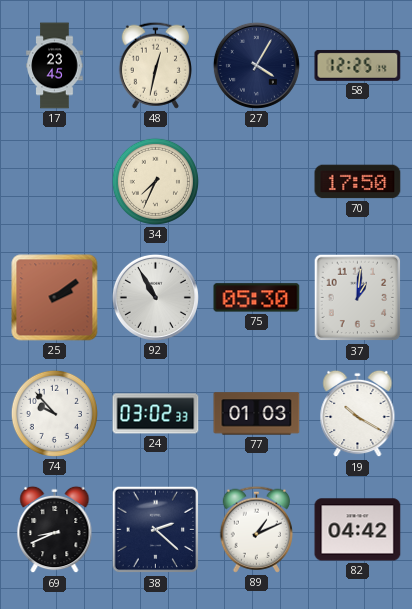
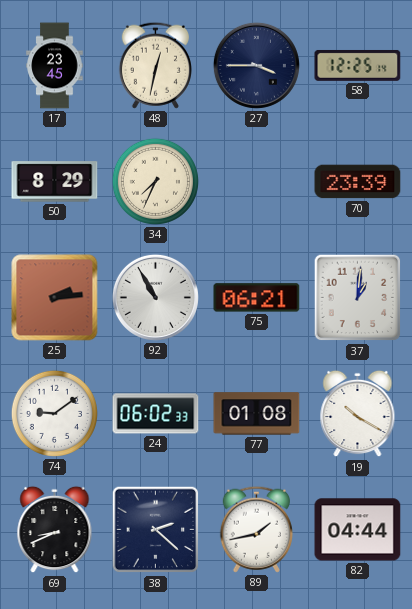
27: 4:05 -> 3:45 (256, 65)
50: none -> 8:29 (55, 182)
70: 17:50 -> 23:39 (358, 182)
25: 2:09 -> 2:14 (55, 298)
75: 05:30 -> 06:21 (257, 298)
74: 9:53 -> 9:09 (54, 413)
24: 03:02 -> 06:02 (156, 414)
77: 01:03 -> 01:08 (257, 414)
89: 1:11 -> 1:43 (256, 529)
82: 04:42 -> 04:44 (358, 530)
